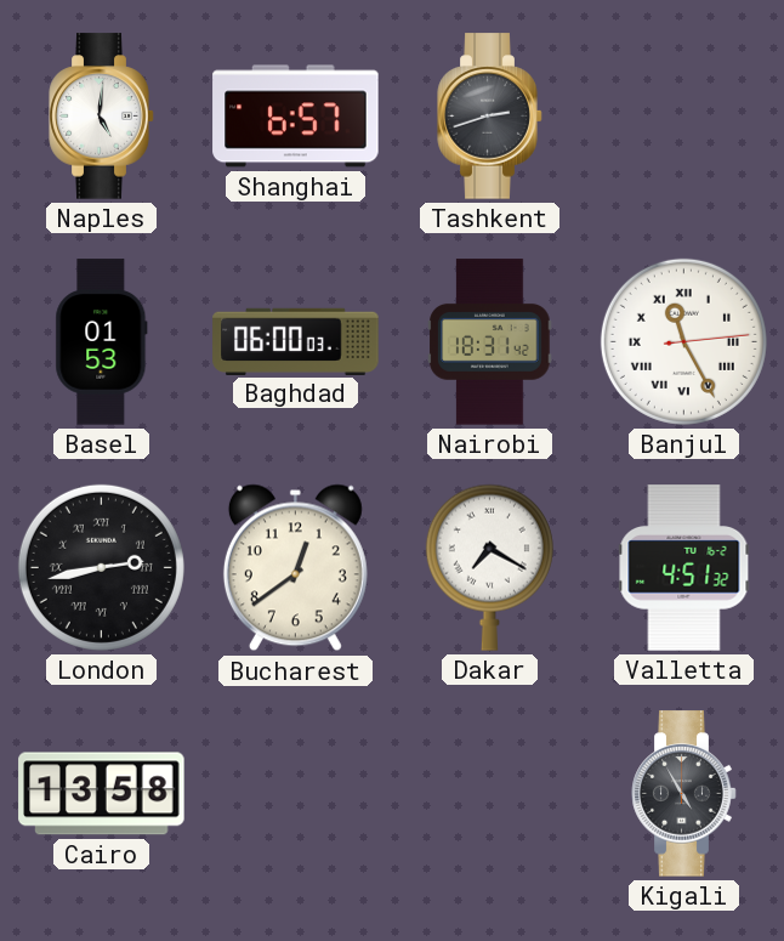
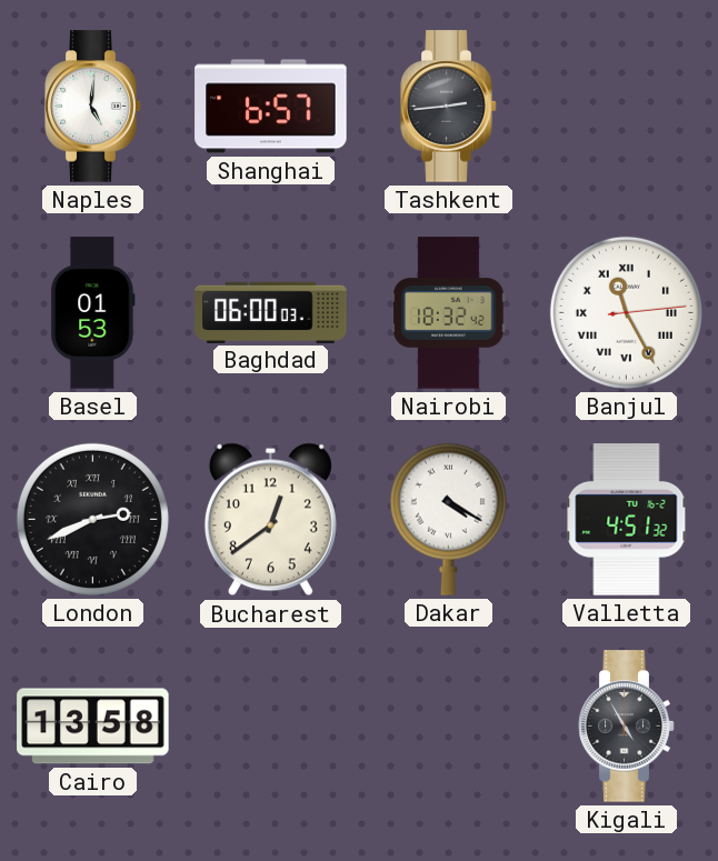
Tashkent: 2:42 -> 2:44 (449, 107)
Nairobi: 18:31 -> 18:32 (449, 313)
London: 2:43 -> 2:41 (92, 519)
Dakar: 7:20 -> 4:20 (448, 519)
